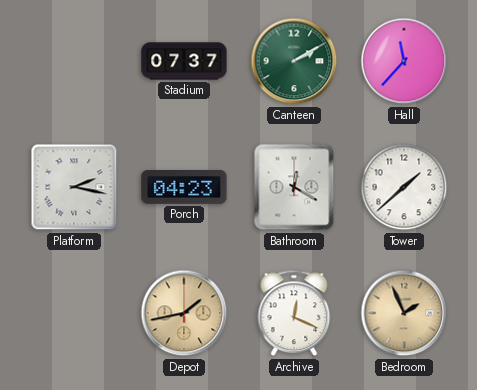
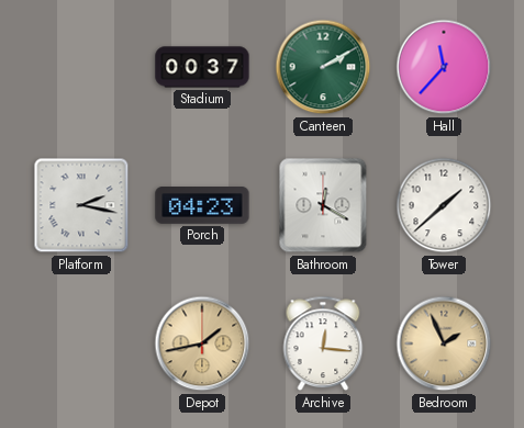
Stadium: 07:37 -> 00:37 (202, 67)
Archive: 12:19 -> 12:16 (323, 343)
